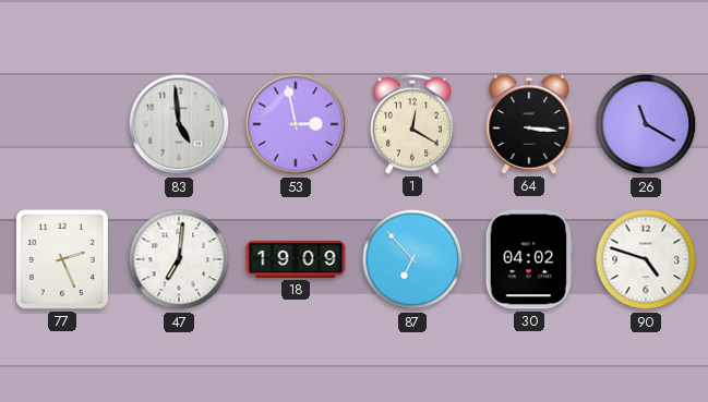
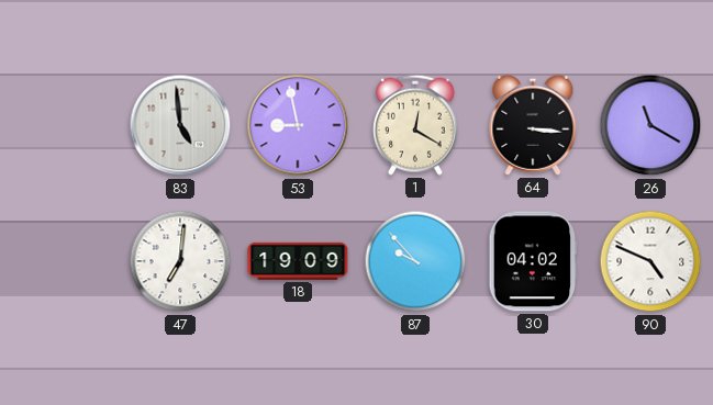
53: 2:58 -> 8:58 (298, 125)
77: 2:26 -> none (62, 259)
87: 6:53 -> 9:53 (415, 261)
90: 4:48 -> 4:49 (650, 261)
